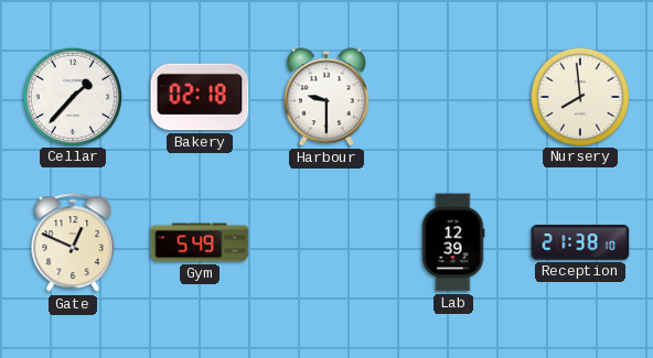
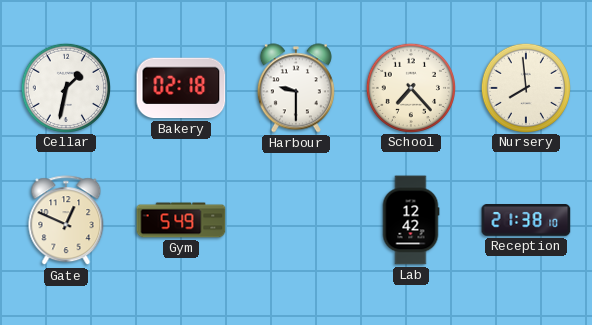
Cellar: 1:37 -> 1:32 (65, 87)
School: none -> 7:23 (410, 87)
Lab: 12:39 -> 12:42 (411, 220)
